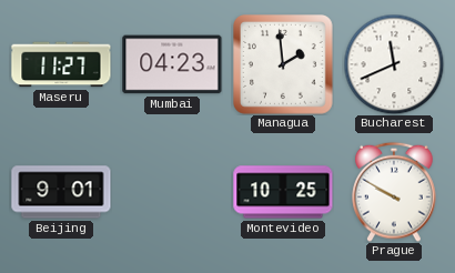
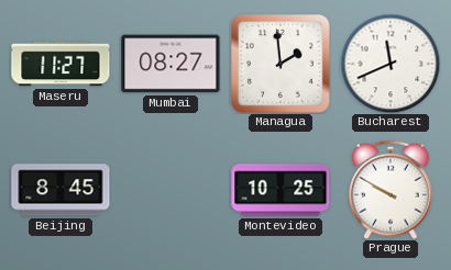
Mumbai: 04:23 -> 08:27 (170, 64)
Beijing: 9:01 -> 8:45 (61, 190)
